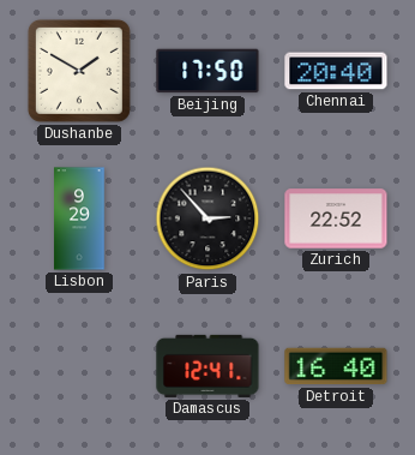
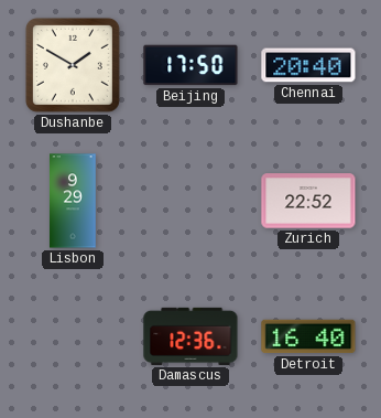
Paris: 2:53 -> none (207, 218)
Damascus: 12:41 -> 12:36 (190, 336)
